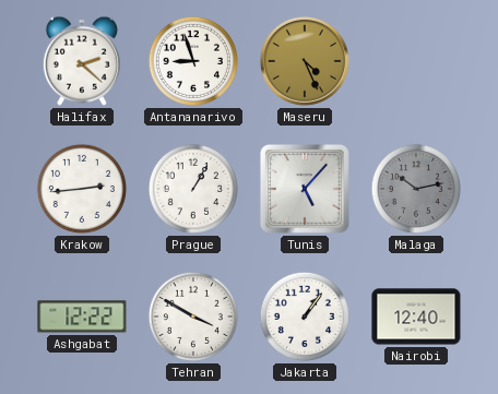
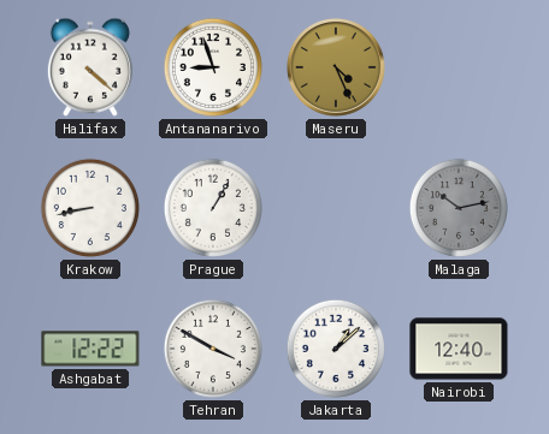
Halifax: 2:22 -> 4:22 (90, 67)
Krakow: 2:44 -> 8:43 (90, 208)
Tunis: 5:07 -> none (305, 189)
Jakarta: 1:06 -> 1:08 (336, 349)
